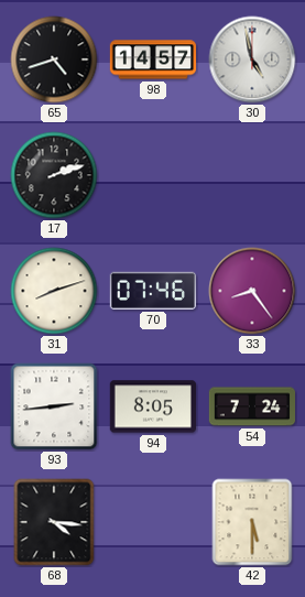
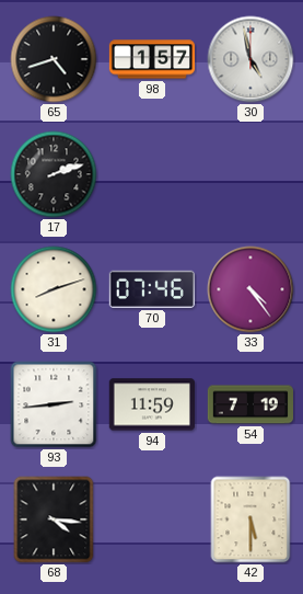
98: 14:57 -> 1:57 (152, 59)
33: 8:24 -> 4:24 (250, 289)
94: 8:05 -> 11:59 (151, 404)
54: 7:24 -> 7:19 (249, 404)
